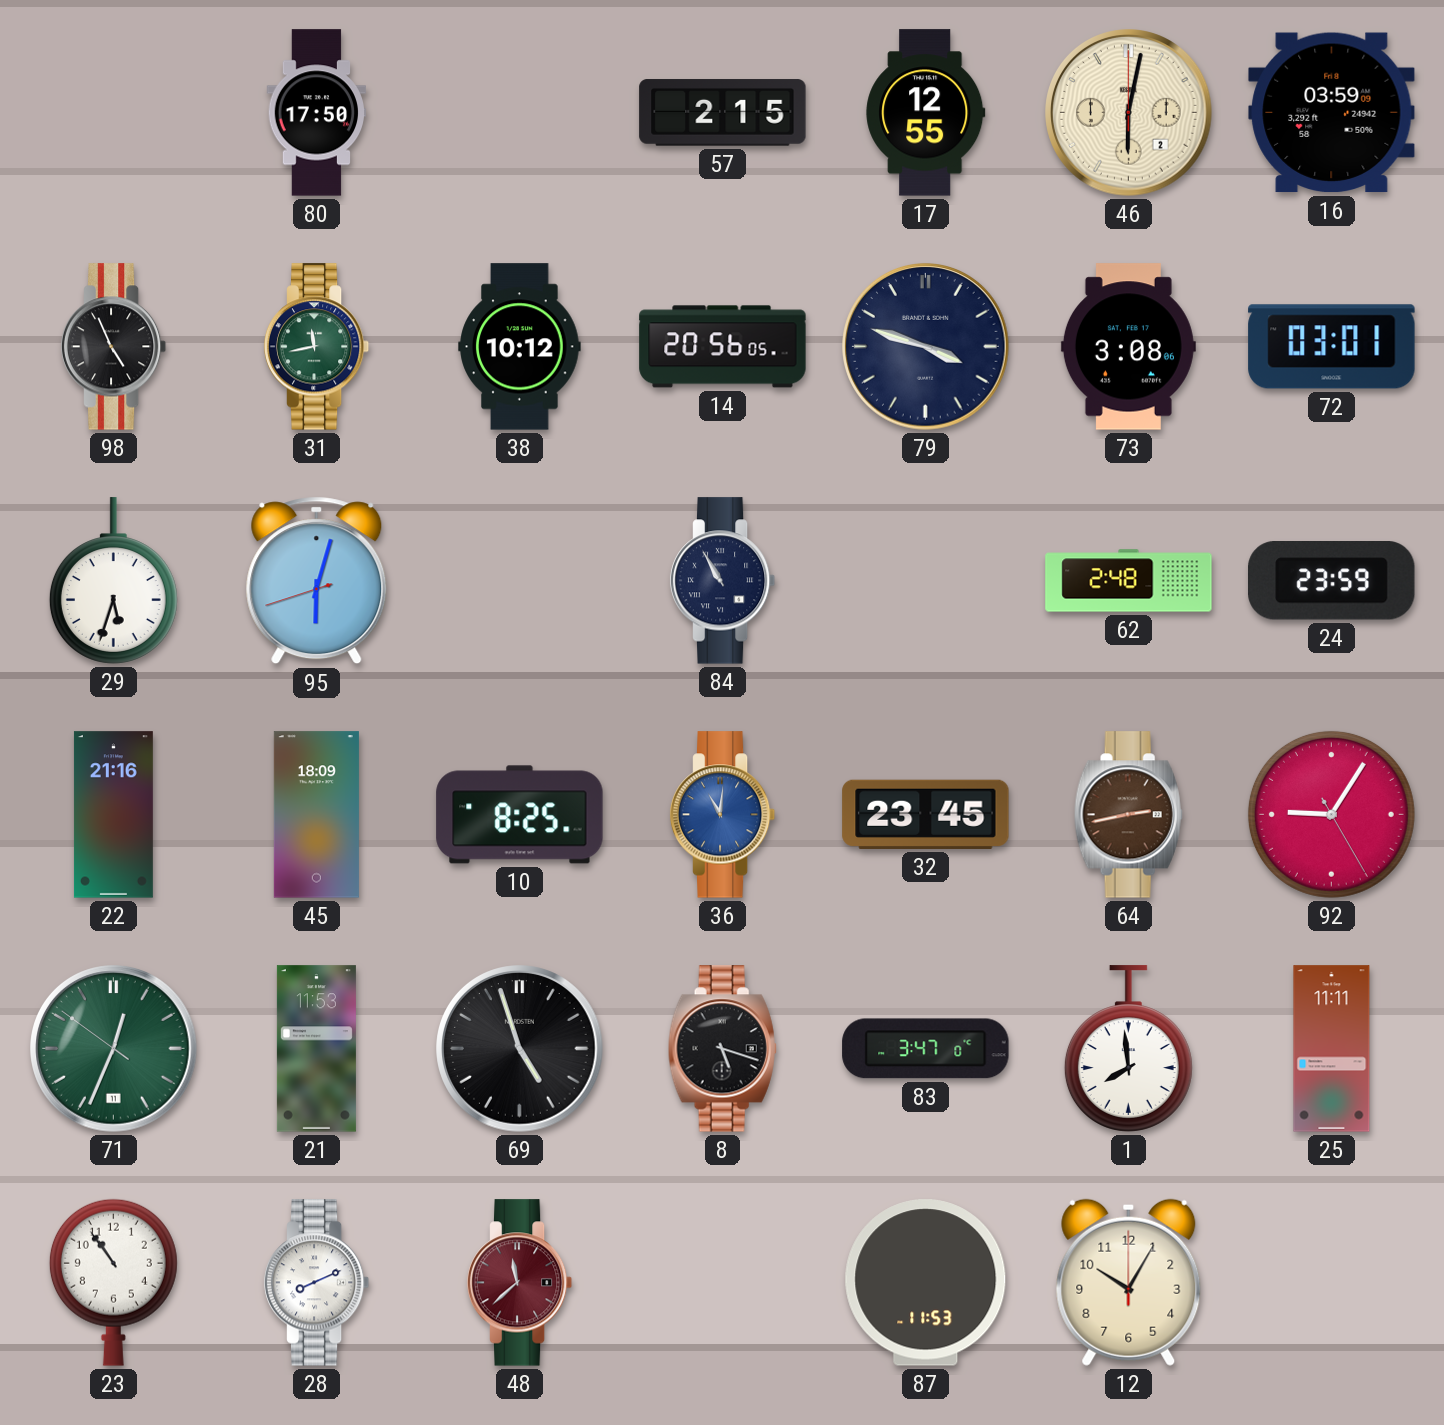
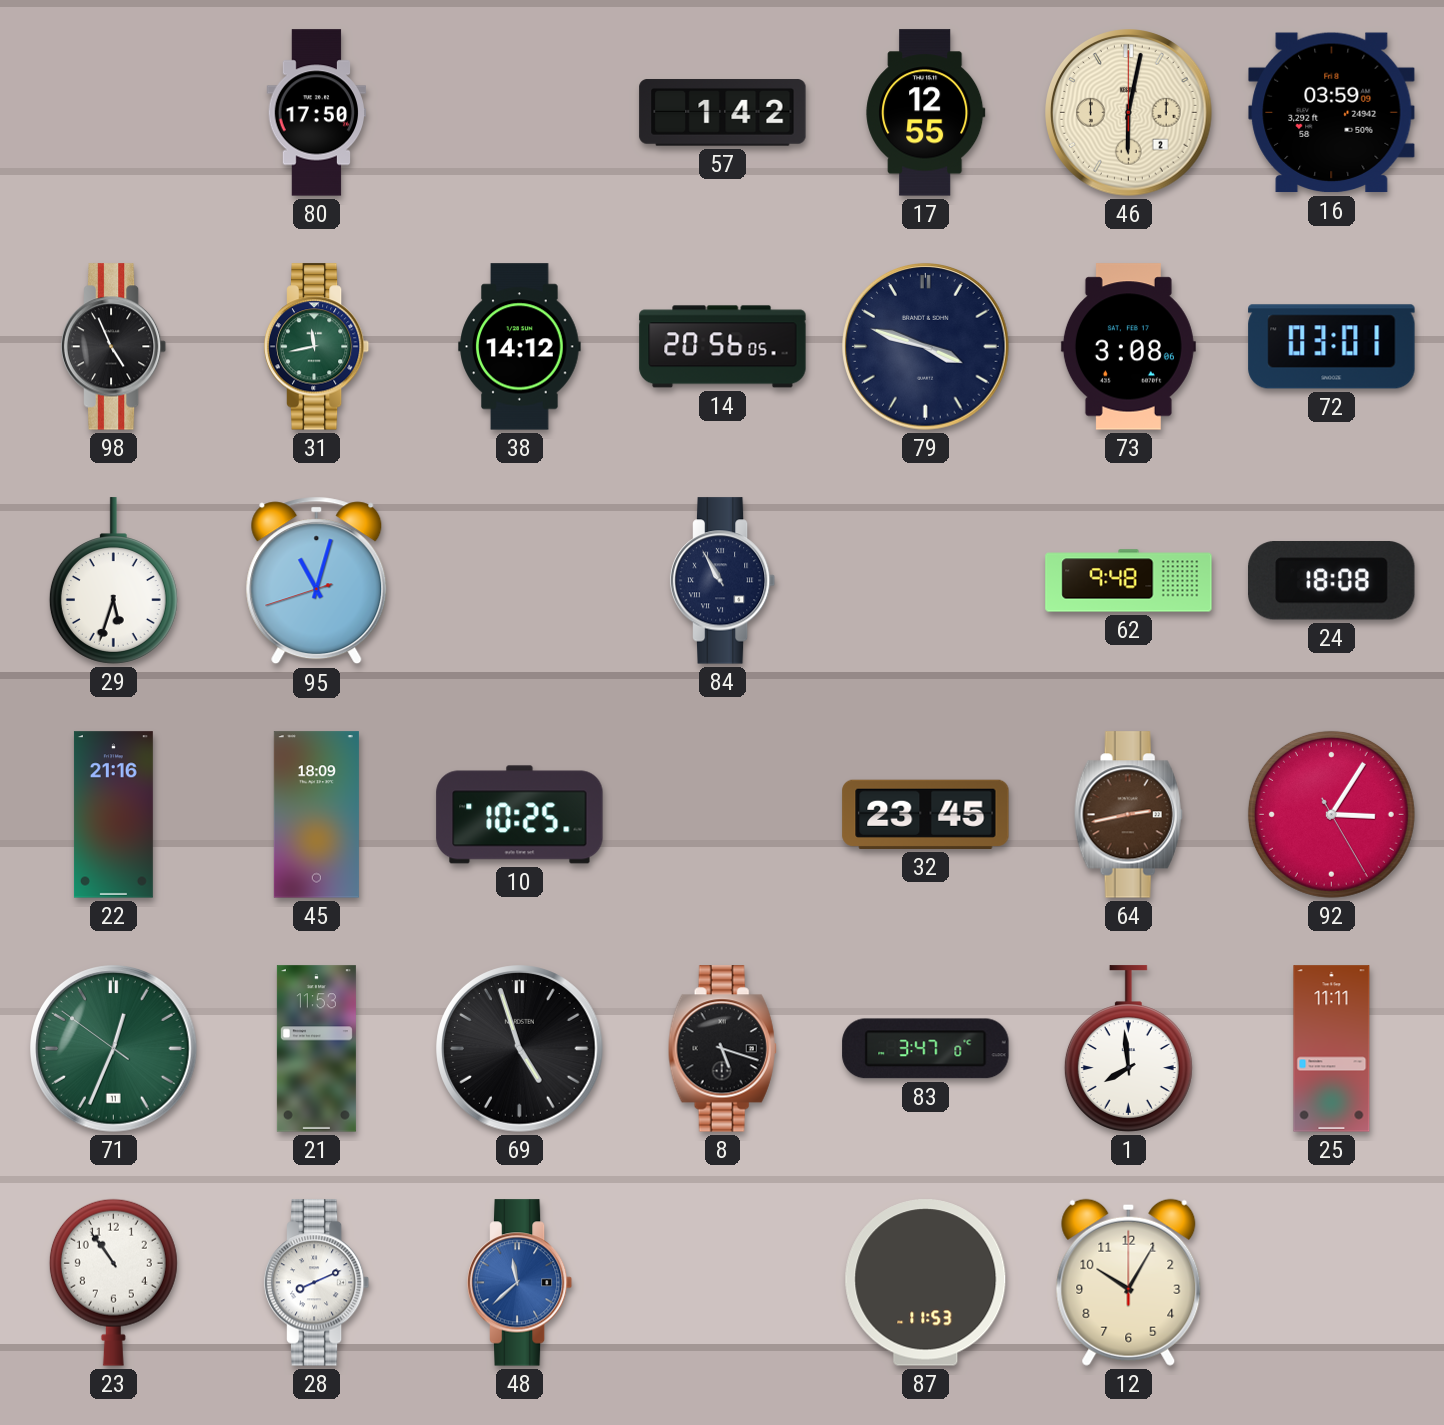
57: 2:15 -> 1:42 (723, 113)
38: 10:12 -> 14:12 (520, 347)
95: 6:02 -> 11:02 (317, 581)
62: 2:48 -> 9:48 (1129, 581)
24: 23:59 -> 18:08 (1332, 581)
10: 8:25 -> 10:25 (520, 815)
36: 11:01 -> none (723, 815)
92: 9:05 -> 3:05 (1331, 814)
48 dial: burgundy -> blue (520, 1283)
